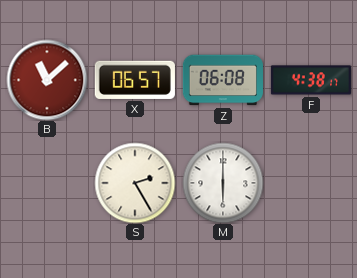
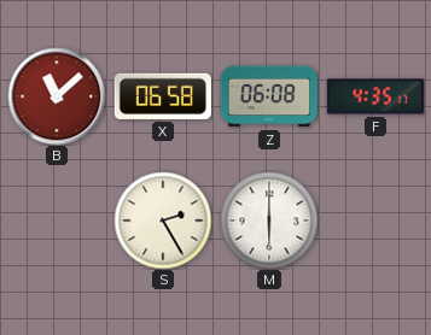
X: 06:57 -> 06:58 (163, 96)
F: 4:38 -> 4:35 (375, 96)
